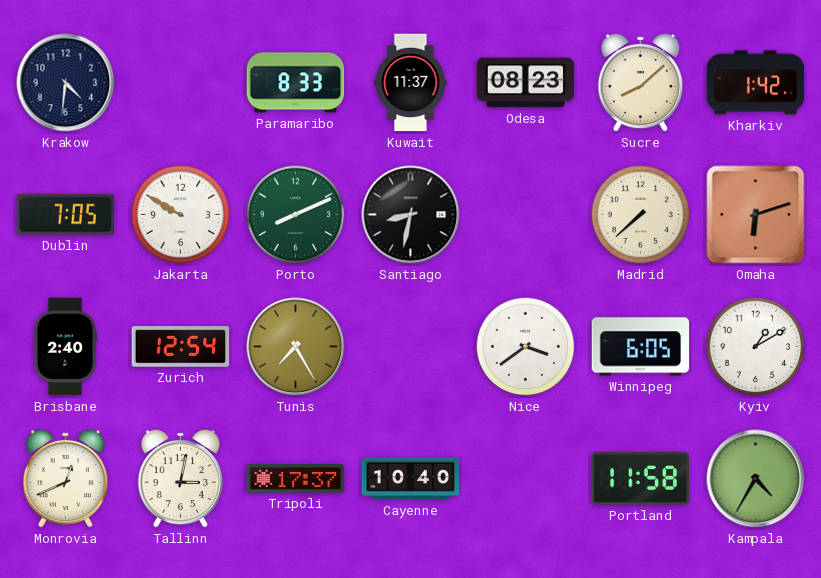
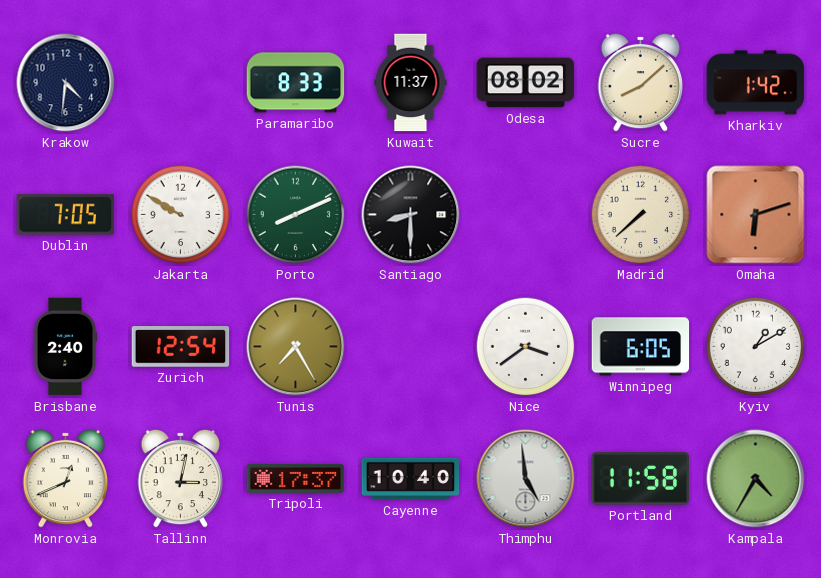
Odesa: 08:23 -> 08:02 (526, 83)
Santiago: 8:32 -> 8:30 (411, 215)
Thimphu: none -> 4:59 (526, 479)
